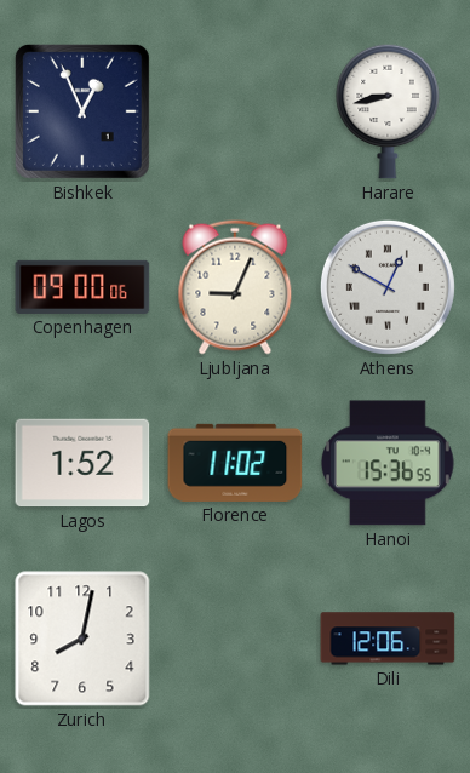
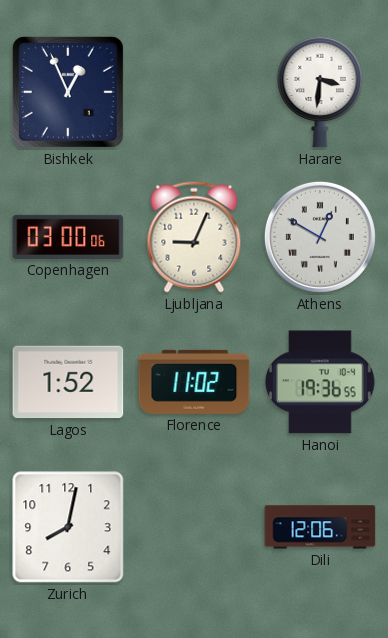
Harare: 8:43 -> 3:31 (320, 92)
Copenhagen: 09:00 -> 03:00 (68, 237)
Hanoi: 15:36 -> 19:36 (320, 382)
